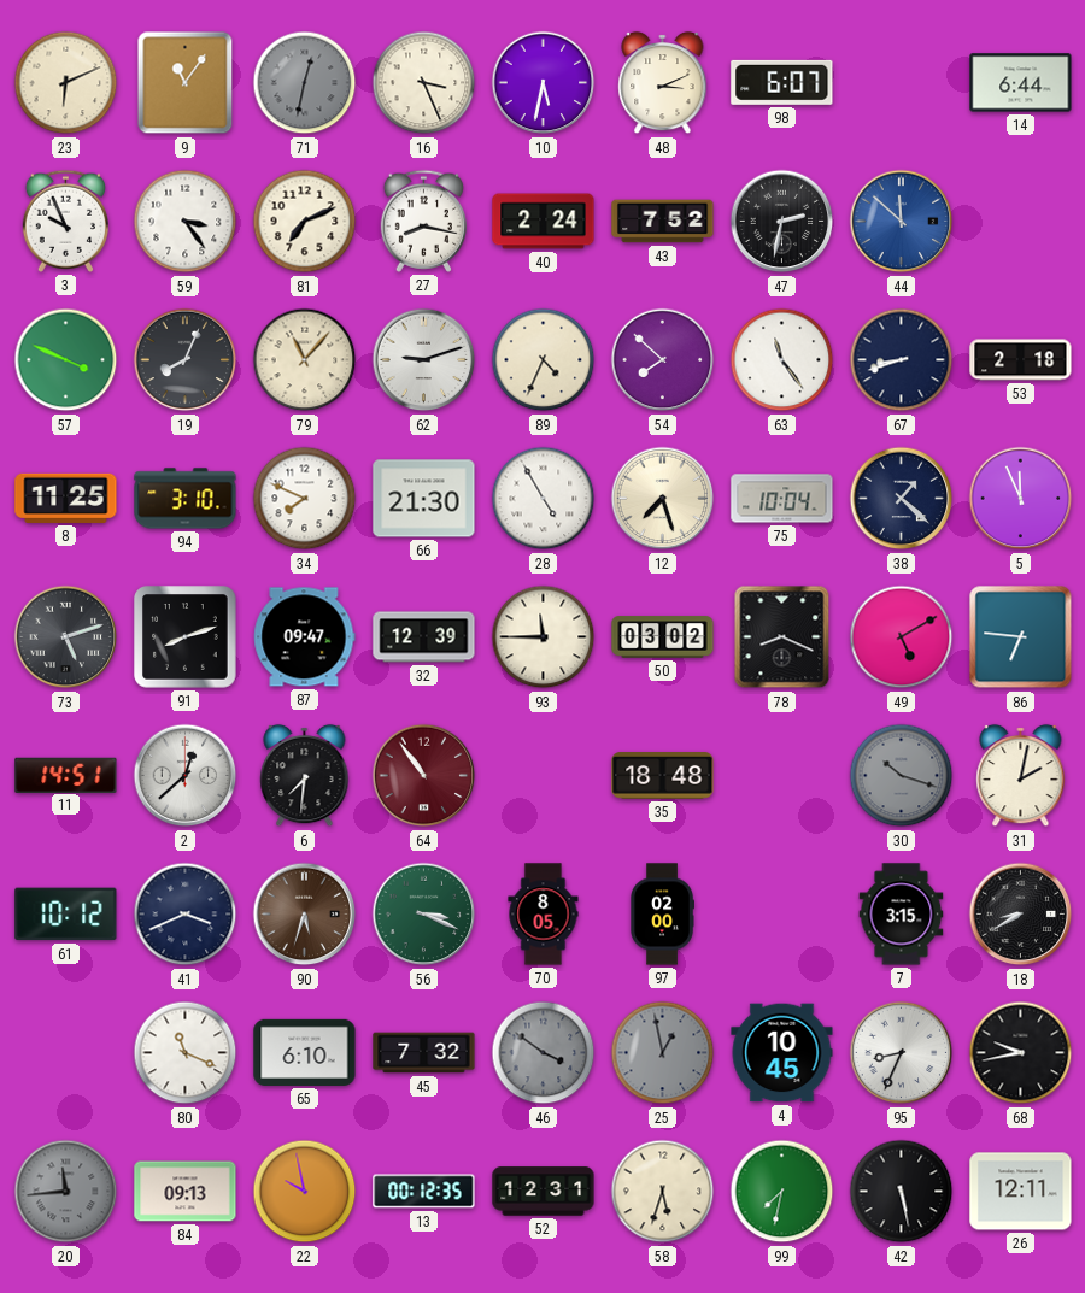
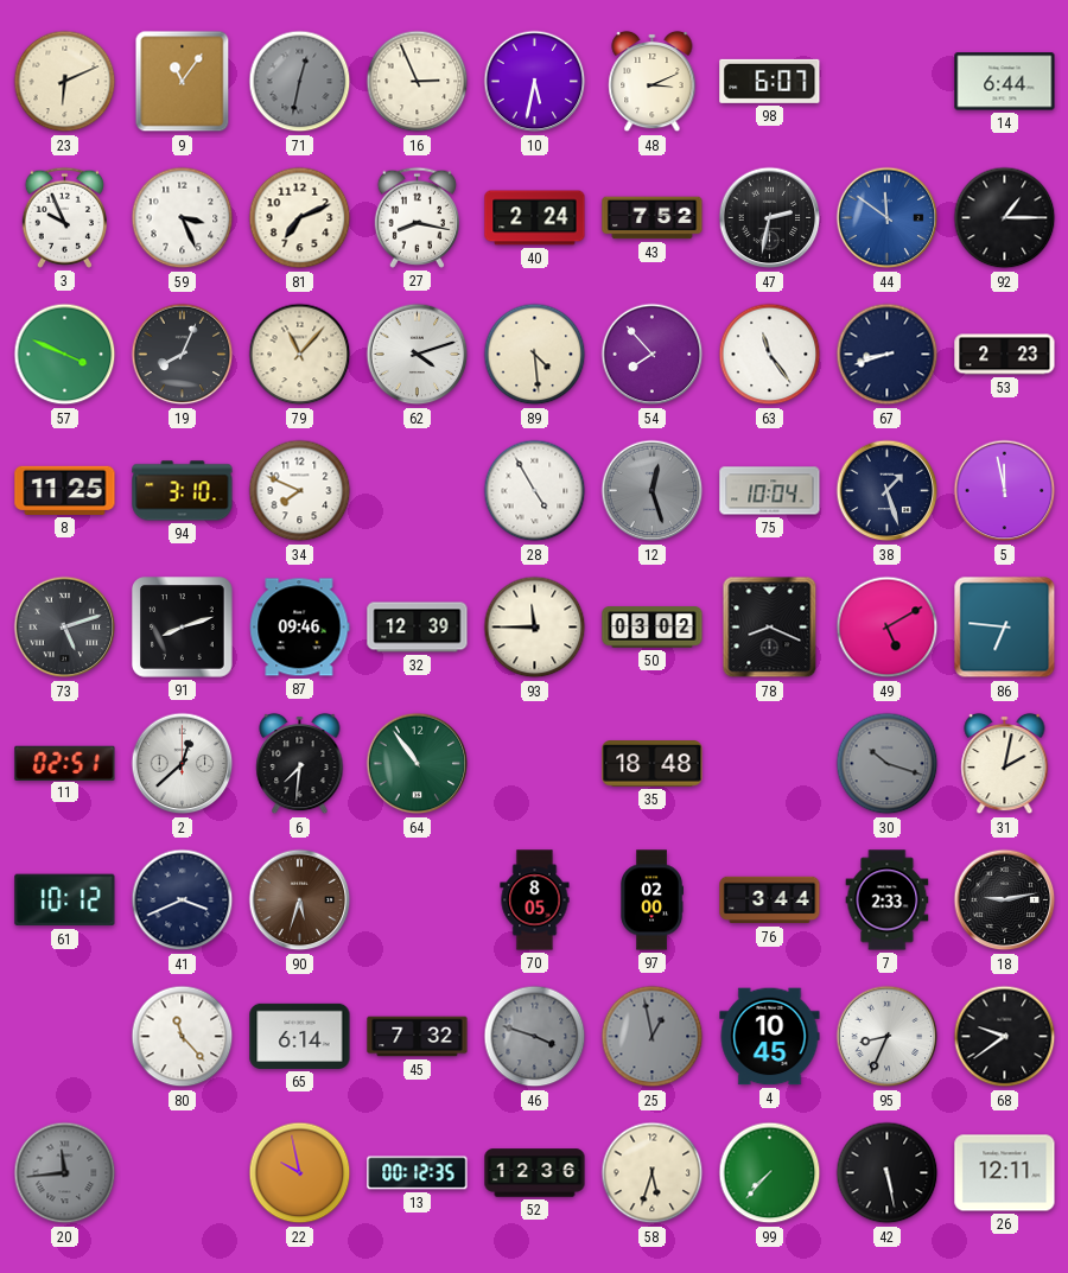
16: 3:26 -> 2:56 (418, 82)
59: 3:24 -> 3:26 (183, 218)
44: 11:52 -> 11:51 (888, 218)
92: none -> 1:15 (1005, 218)
62: 9:12 -> 4:12 (418, 355)
89: 4:34 -> 4:29 (535, 355)
54: 7:52 -> 7:53 (653, 355)
53: 2:18 -> 2:23 (1005, 355)
66: 21:30 -> none (424, 499)
12: 7:27 -> 12:27 (653, 491)
12 dial: cream -> grey (653, 491)
38: 1:22 -> 1:27 (888, 491)
5: 11:56 -> 11:58 (1005, 491)
87: 09:47 -> 09:46 (300, 628)
11: 14:51 -> 02:51 (65, 763)
64 dial: burgundy -> green (418, 764)
56: 3:19 -> none (424, 915)
76: none -> 3:44 (770, 900)
7: 3:15 -> 2:33 (888, 900)
18: 8:40 -> 9:13 (1005, 900)
80: 11:19 -> 11:23 (183, 1037)
65: 6:10 -> 6:14 (300, 1036)
46: 3:51 -> 3:48 (535, 1037)
68: 9:43 -> 9:39 (1005, 1037)
84: 09:13 -> none (186, 1192)
52: 12:31 -> 12:36 (535, 1173)
99: 7:32 -> 7:37 (770, 1173)
